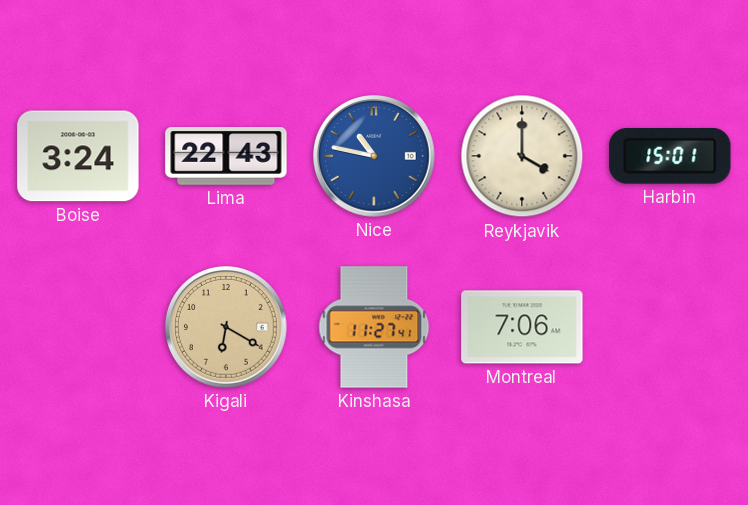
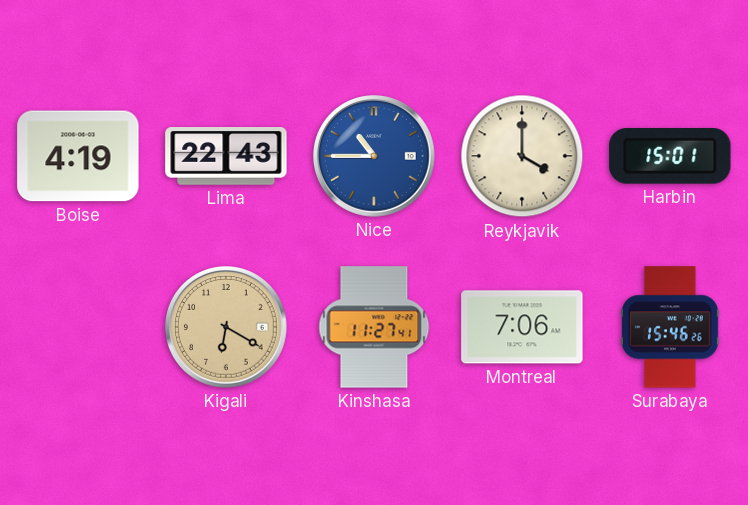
Boise: 3:24 -> 4:19 (78, 156)
Nice: 10:47 -> 10:45 (375, 157)
Surabaya: none -> 15:46 (671, 327)
